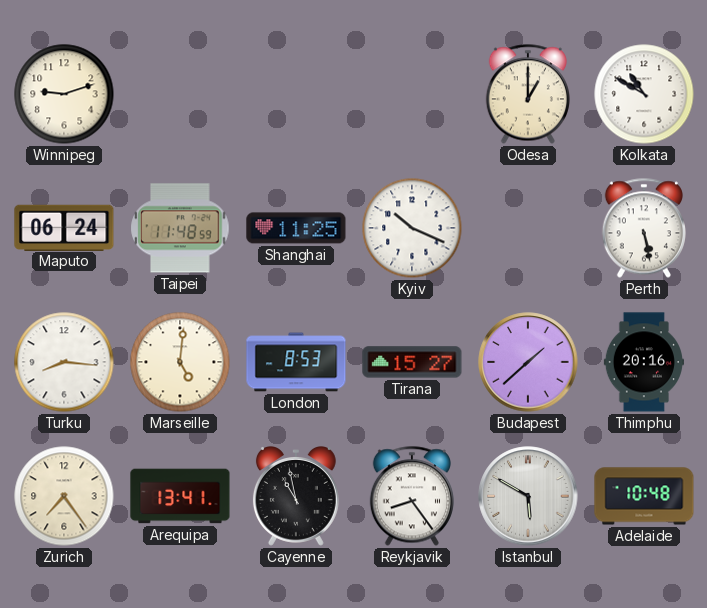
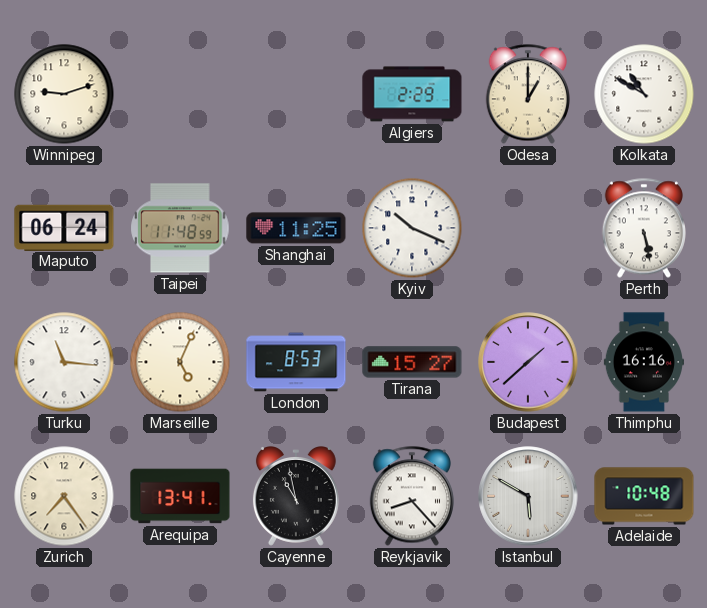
Algiers: none -> 2:29 (412, 94)
Turku: 8:16 -> 11:16 (64, 362)
Marseille: 5:01 -> 5:04 (180, 362)
Thimphu: 20:16 -> 16:16 (644, 362)
Reykjavik: 8:24 -> 8:23 (412, 496)
